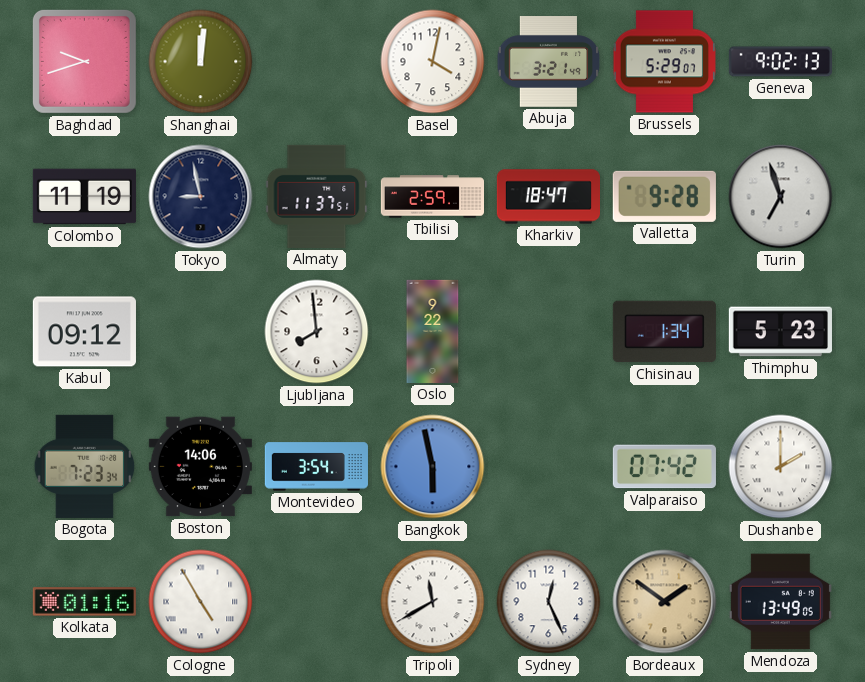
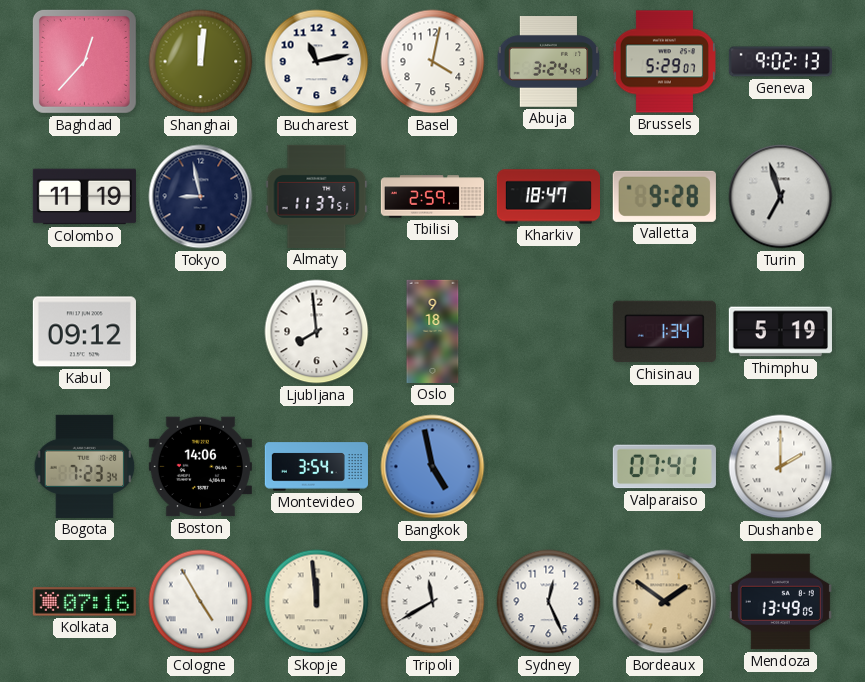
Baghdad: 9:42 -> 12:37 (84, 61)
Bucharest: none -> 11:13 (317, 62)
Abuja: 3:21 -> 3:24 (549, 62)
Oslo: 9:22 -> 9:18 (433, 331)
Thimphu: 5:23 -> 5:19 (780, 332)
Bangkok: 5:58 -> 4:58 (433, 467)
Valparaiso: 07:42 -> 07:41 (664, 467)
Kolkata: 01:16 -> 07:16 (84, 602)
Skopje: none -> 11:59 (317, 602)
